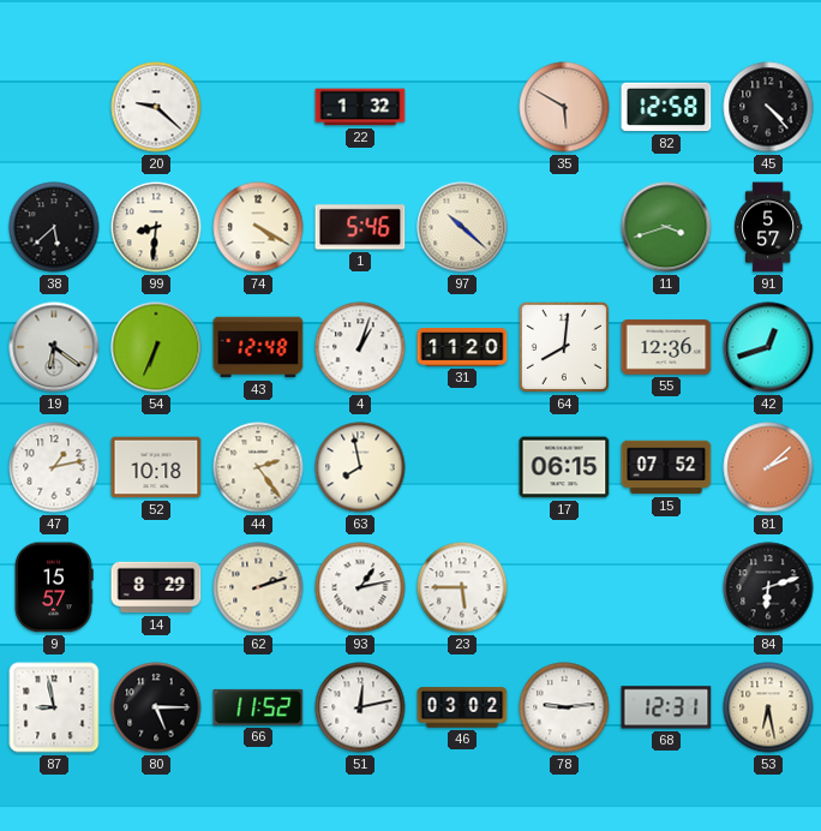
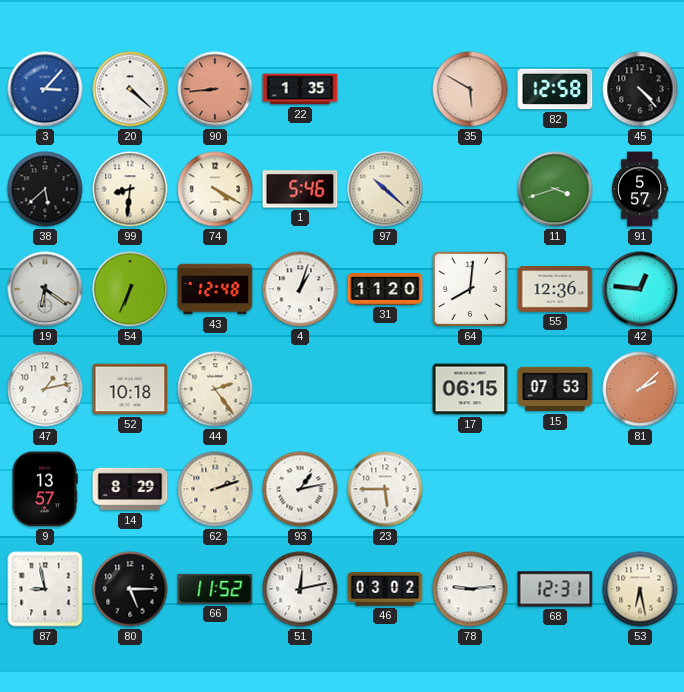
3: none -> 3:07 (45, 89)
20: 9:22 -> 4:22 (130, 89)
90: none -> 8:44 (215, 89)
22: 1:32 -> 1:35 (300, 89)
42: 12:42 -> 12:46 (640, 289)
63: 7:58 -> none (360, 467)
15: 07:52 -> 07:53 (555, 389)
9: 15:57 -> 13:57 (45, 489)
84: 6:12 -> none (768, 587)
